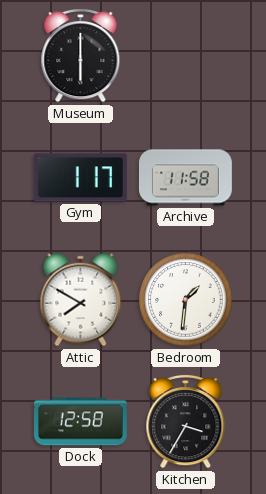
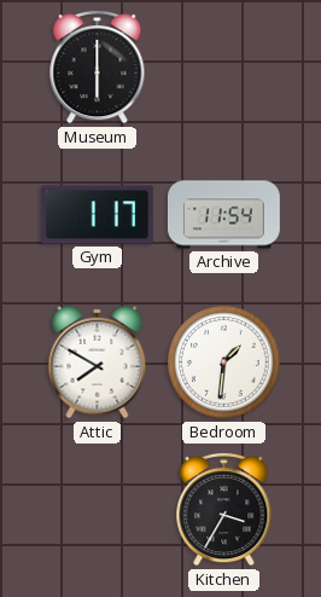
Archive: 11:58 -> 11:54 (223, 215)
Dock: 12:58 -> none (80, 422)
